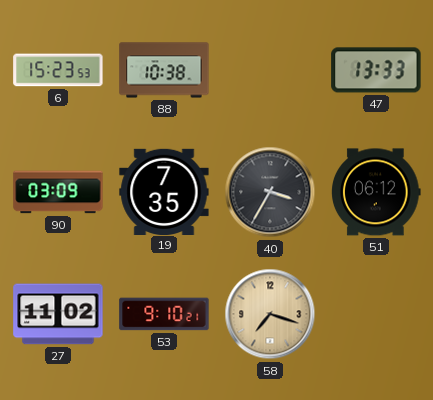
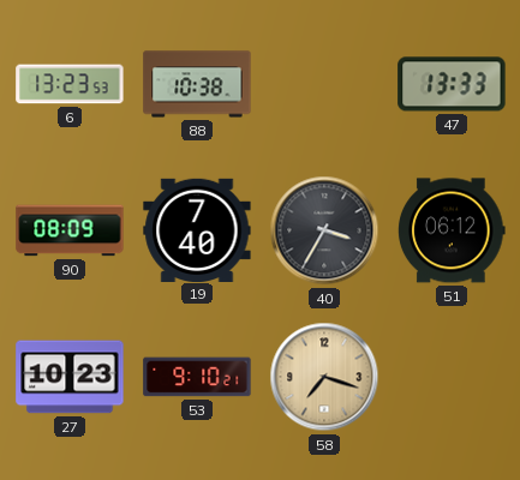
6: 15:23 -> 13:23 (70, 84)
90: 03:09 -> 08:09 (70, 230)
19: 7:35 -> 7:40 (197, 229)
27: 11:02 -> 10:23 (70, 377)
